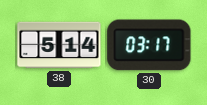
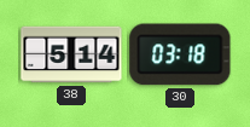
30: 03:17 -> 03:18 (180, 54)
